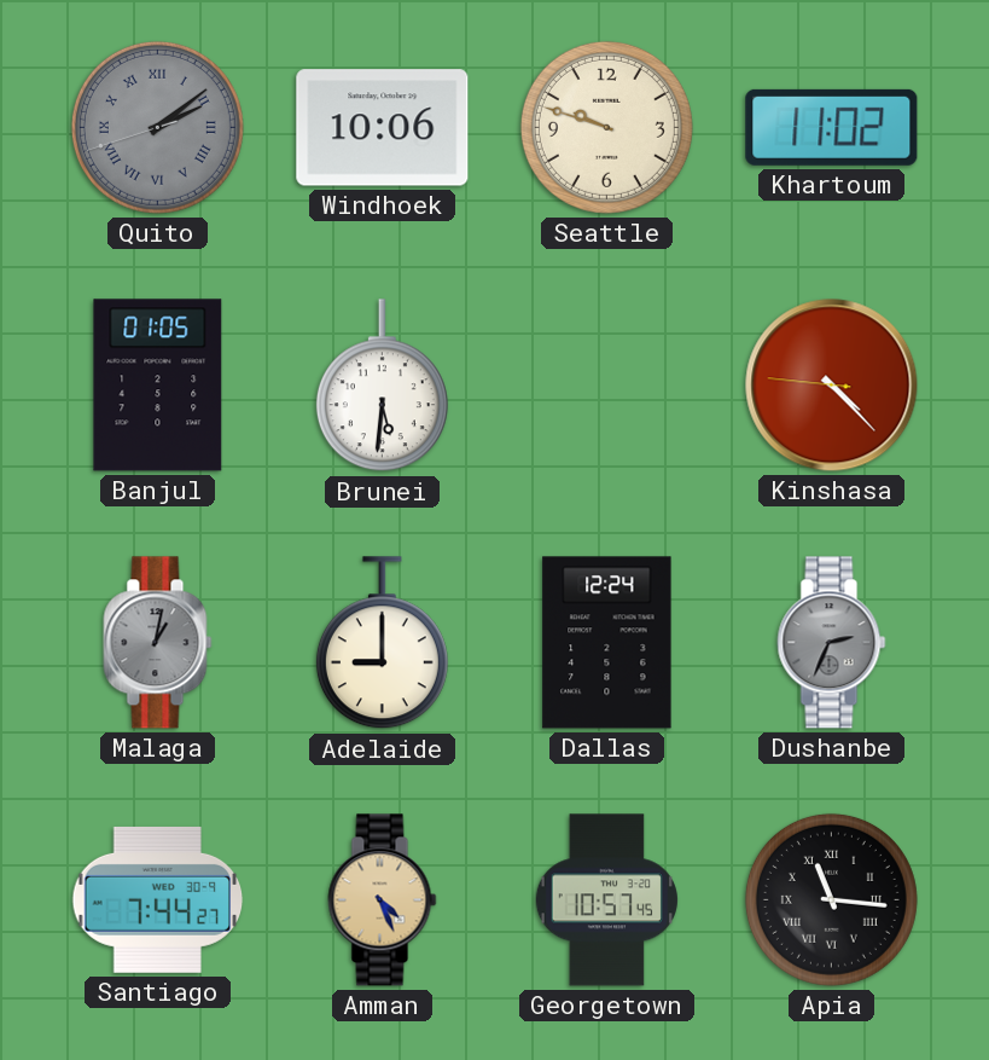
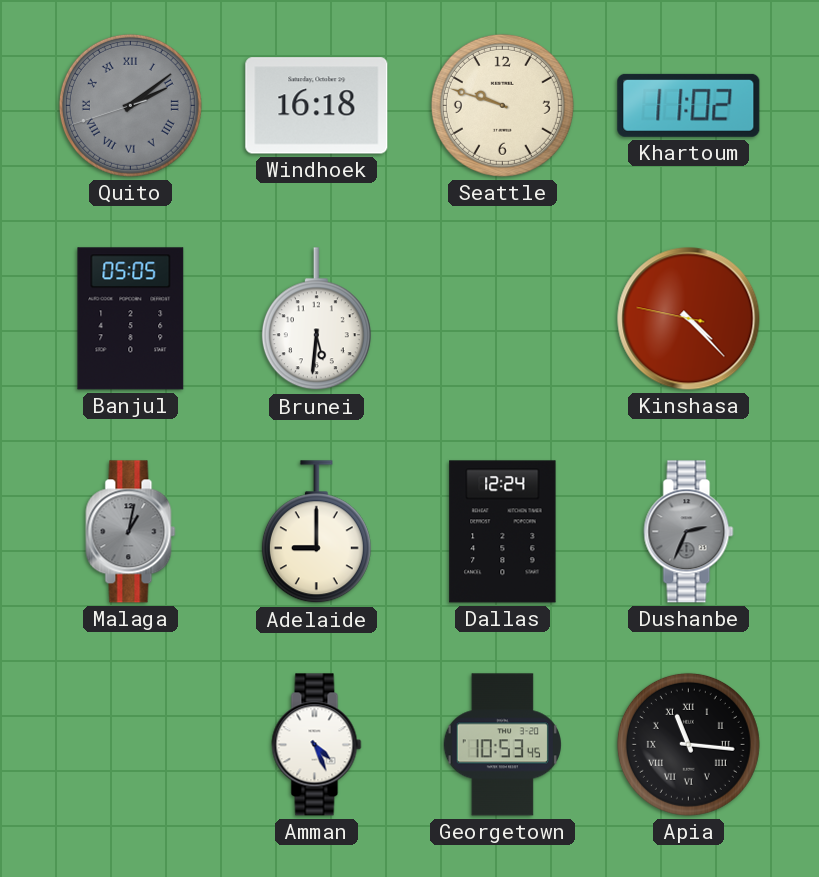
Windhoek: 10:06 -> 16:18 (317, 106)
Banjul: 01:05 -> 05:05 (131, 319)
Kinshasa: 4:22:46 -> 4:22:47 (689, 319)
Santiago: 7:44 -> none (158, 899)
Amman dial: champagne -> white (317, 745)
Georgetown: 10:57 -> 10:53 (502, 745)
